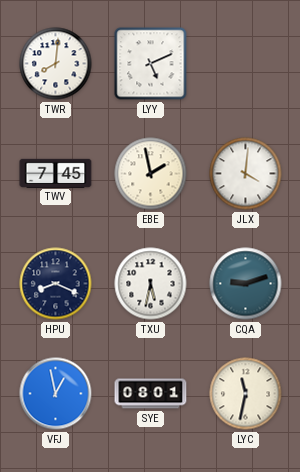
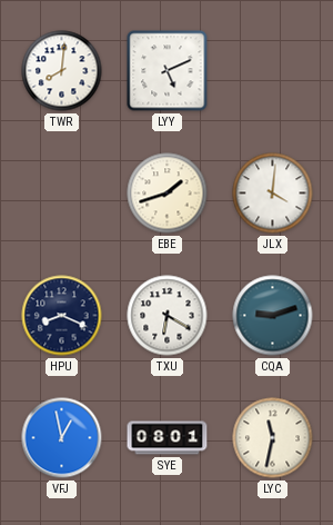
TWV: 7:45 -> none (56, 173)
EBE: 1:58 -> 1:42 (168, 194)
TXU: 5:32 -> 6:20 (168, 316)
